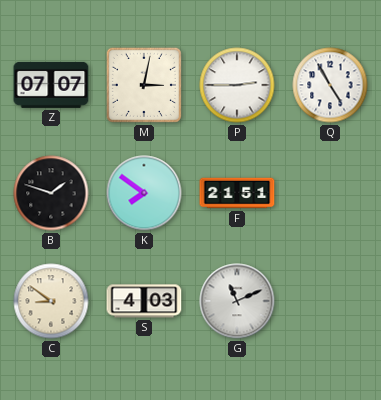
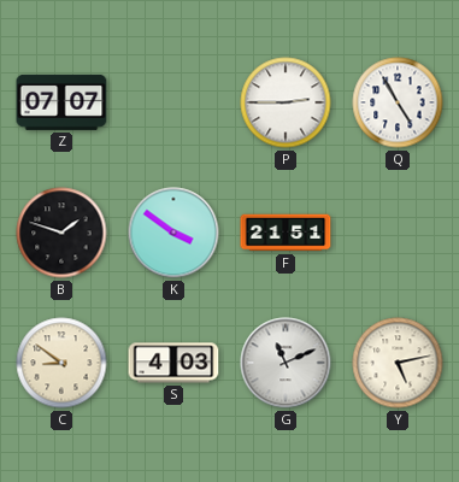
M: 3:02 -> none (144, 85)
K: 7:51 -> 3:51 (173, 233)
Y: none -> 5:13 (398, 363)
